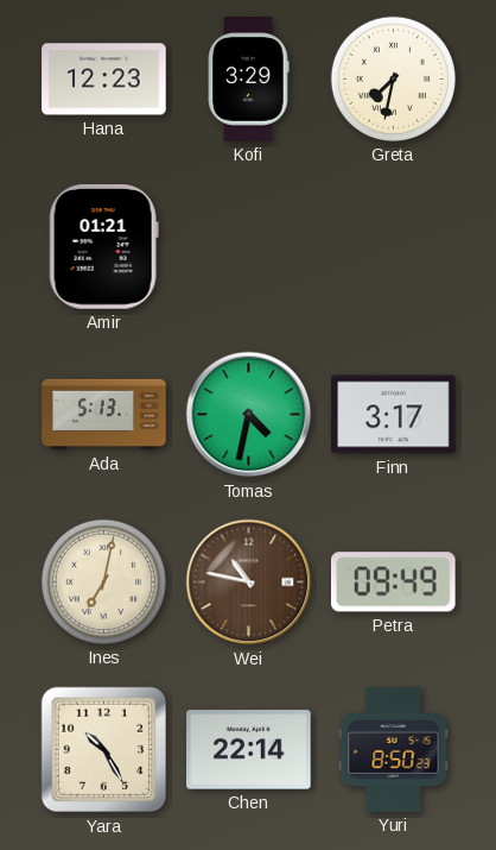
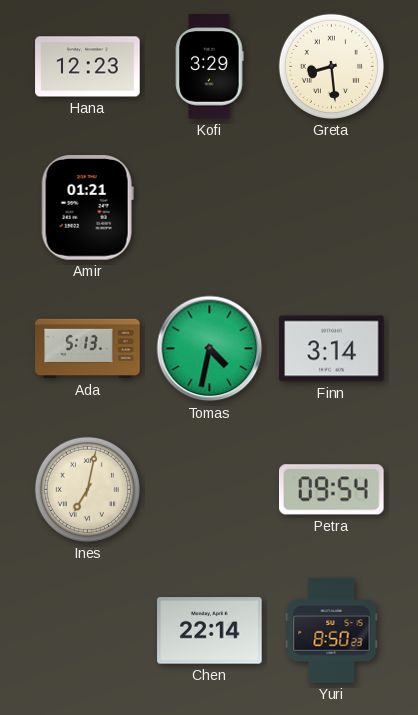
Greta: 7:32 -> 8:29 (331, 66)
Finn: 3:17 -> 3:14 (332, 349)
Wei: 10:47 -> none (249, 583)
Petra: 09:49 -> 09:54 (332, 490)
Yara: 10:25 -> none (104, 750)
